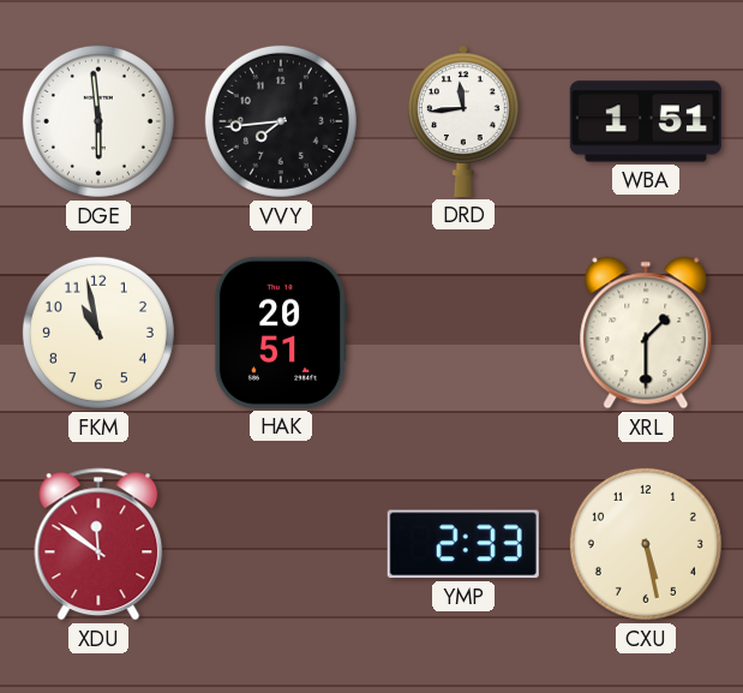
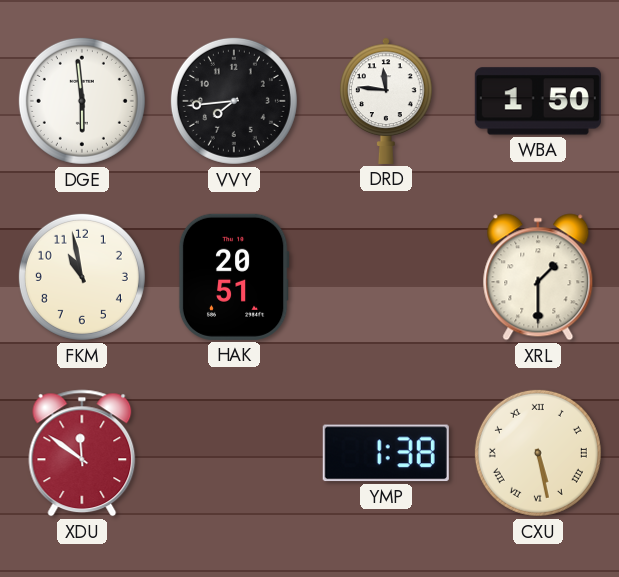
DRD: 11:44 -> 11:46 (386, 101)
WBA: 1:51 -> 1:50 (538, 101)
YMP: 2:33 -> 1:38 (386, 453)
CXU numerals: Arabic -> Roman (538, 453)
